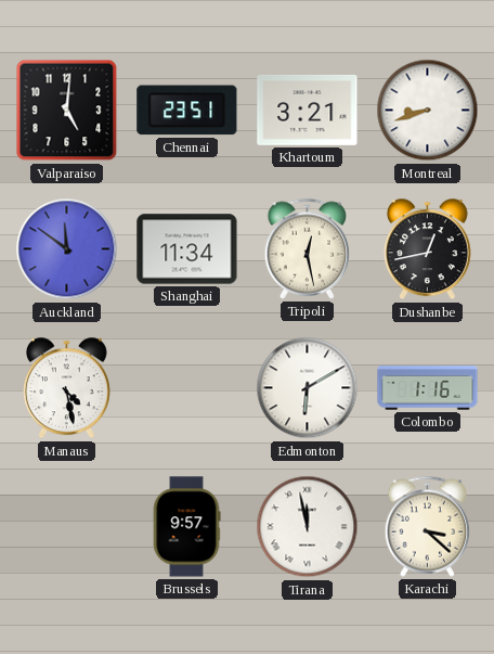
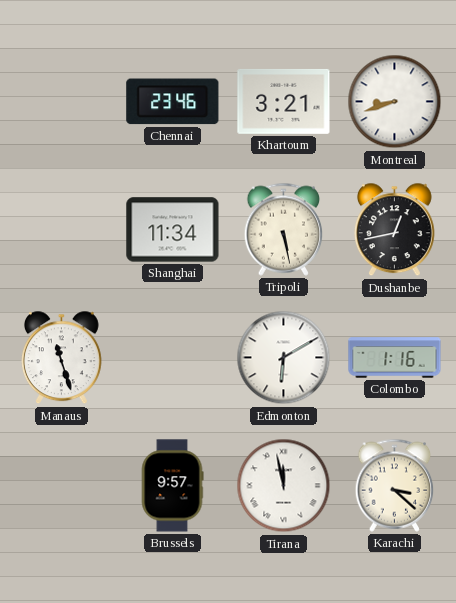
Valparaiso: 5:01 -> none (67, 111)
Chennai: 23:51 -> 23:46 (173, 102)
Auckland: 11:51 -> none (67, 249)
Tripoli: 12:28 -> 5:28 (284, 229)
Manaus: 4:28 -> 11:27 (61, 358)
